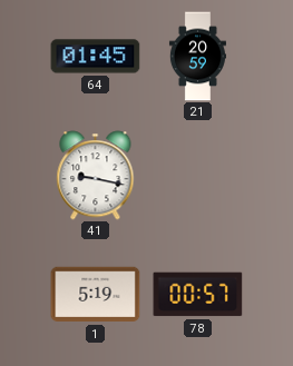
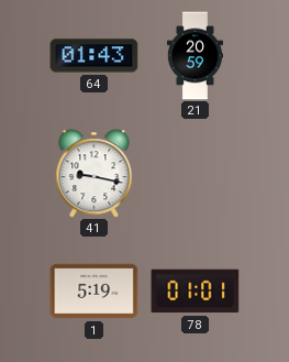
64: 01:45 -> 01:43 (95, 56)
78: 00:57 -> 01:01 (196, 292)
